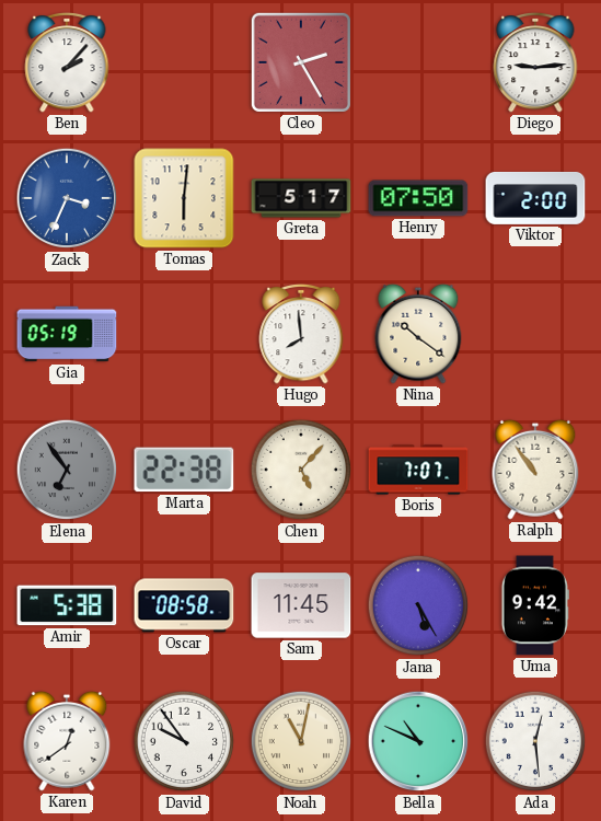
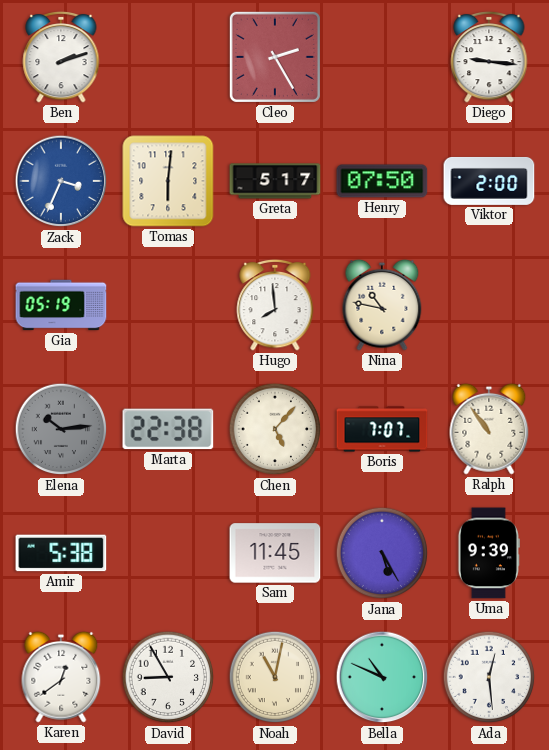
Ben: 2:07 -> 2:12 (61, 57)
Diego: 9:14 -> 9:16 (489, 57)
Nina: 10:21 -> 10:47 (382, 305)
Elena: 6:54 -> 10:14 (61, 429)
Oscar: 08:58 -> none (184, 605)
Uma: 9:42 -> 9:39 (489, 553)
David: 9:54 -> 8:55 (168, 677)
